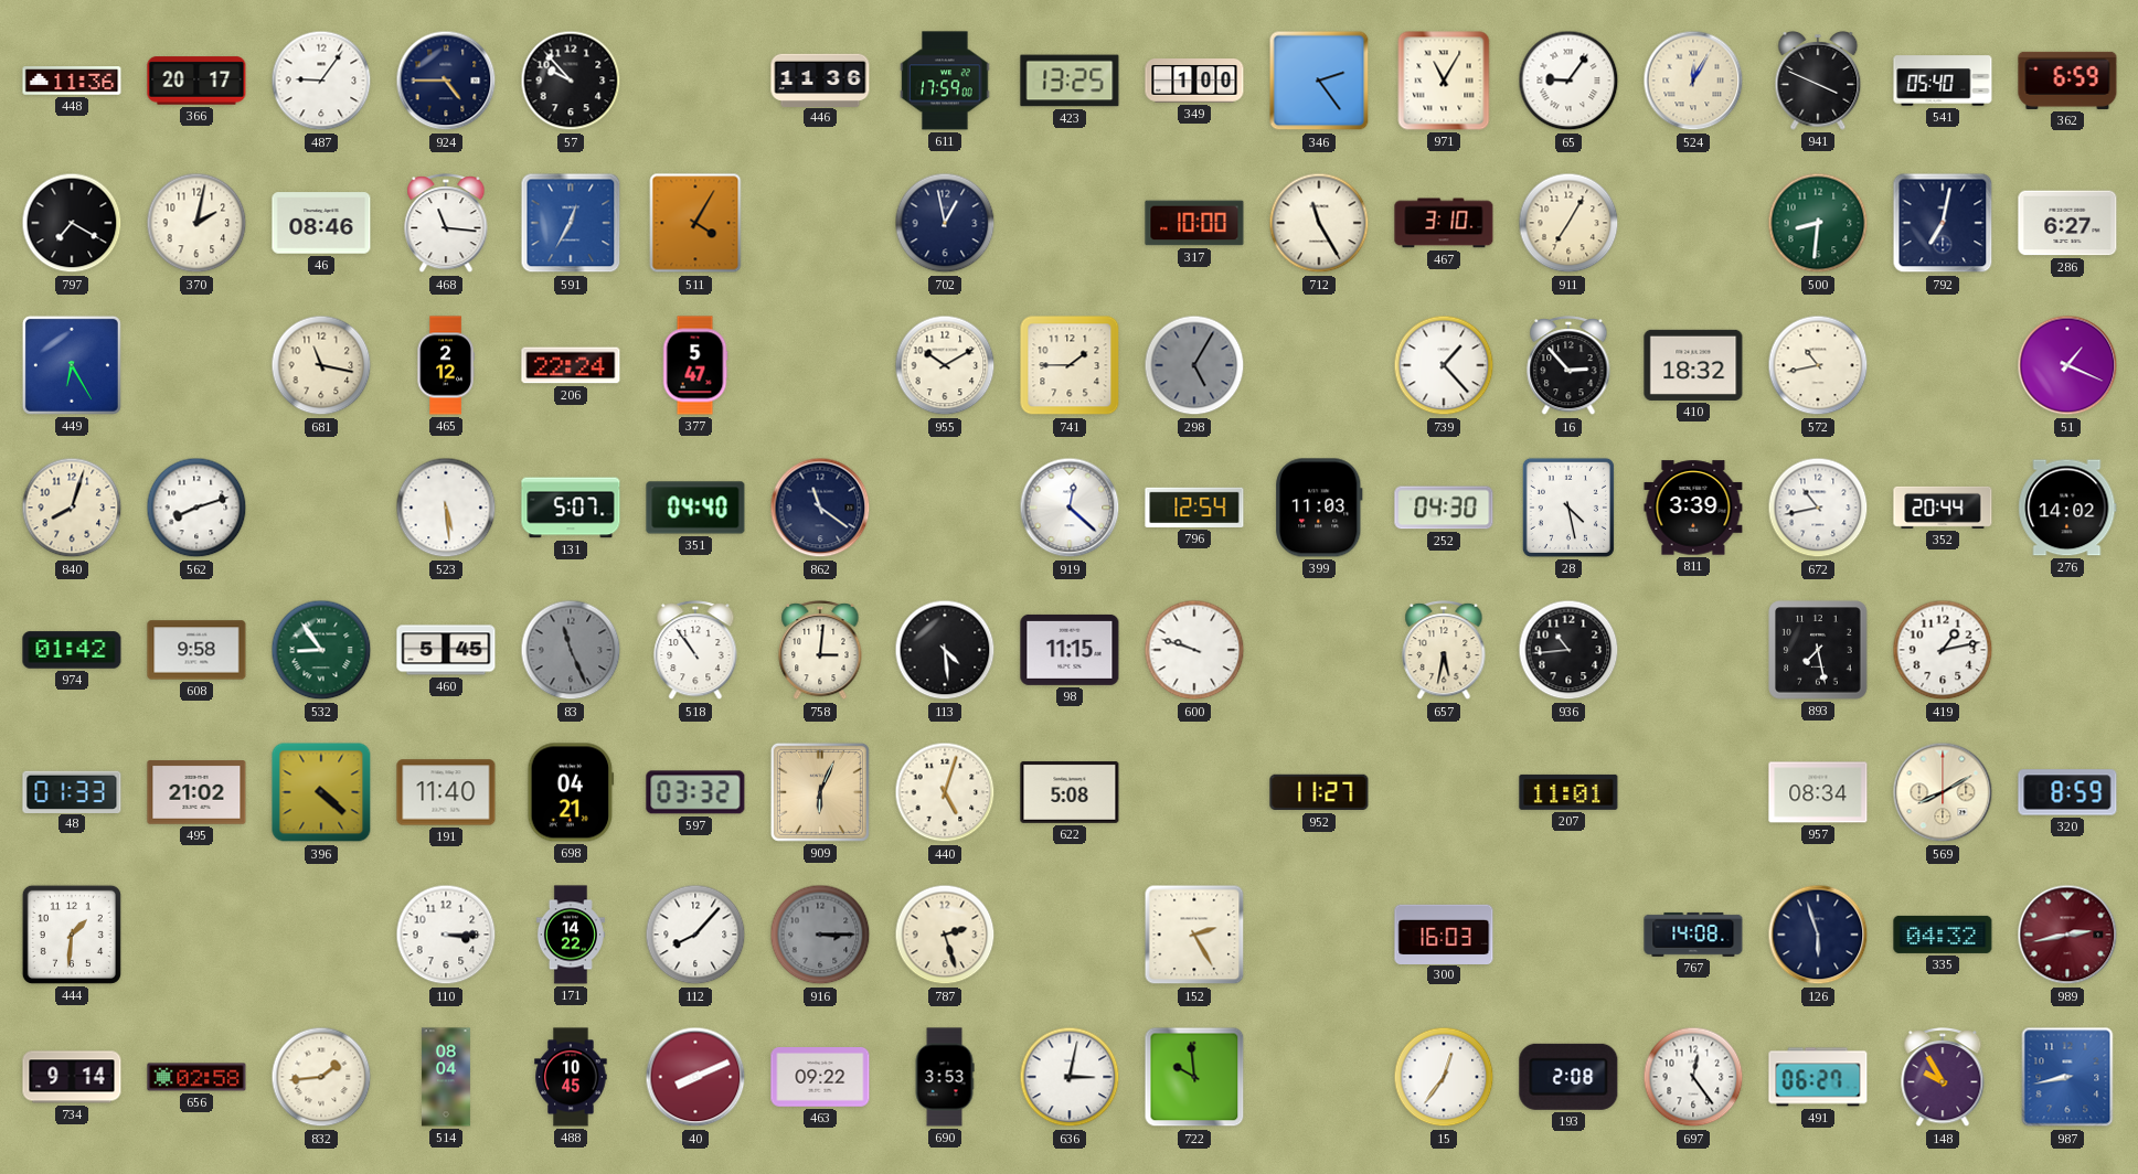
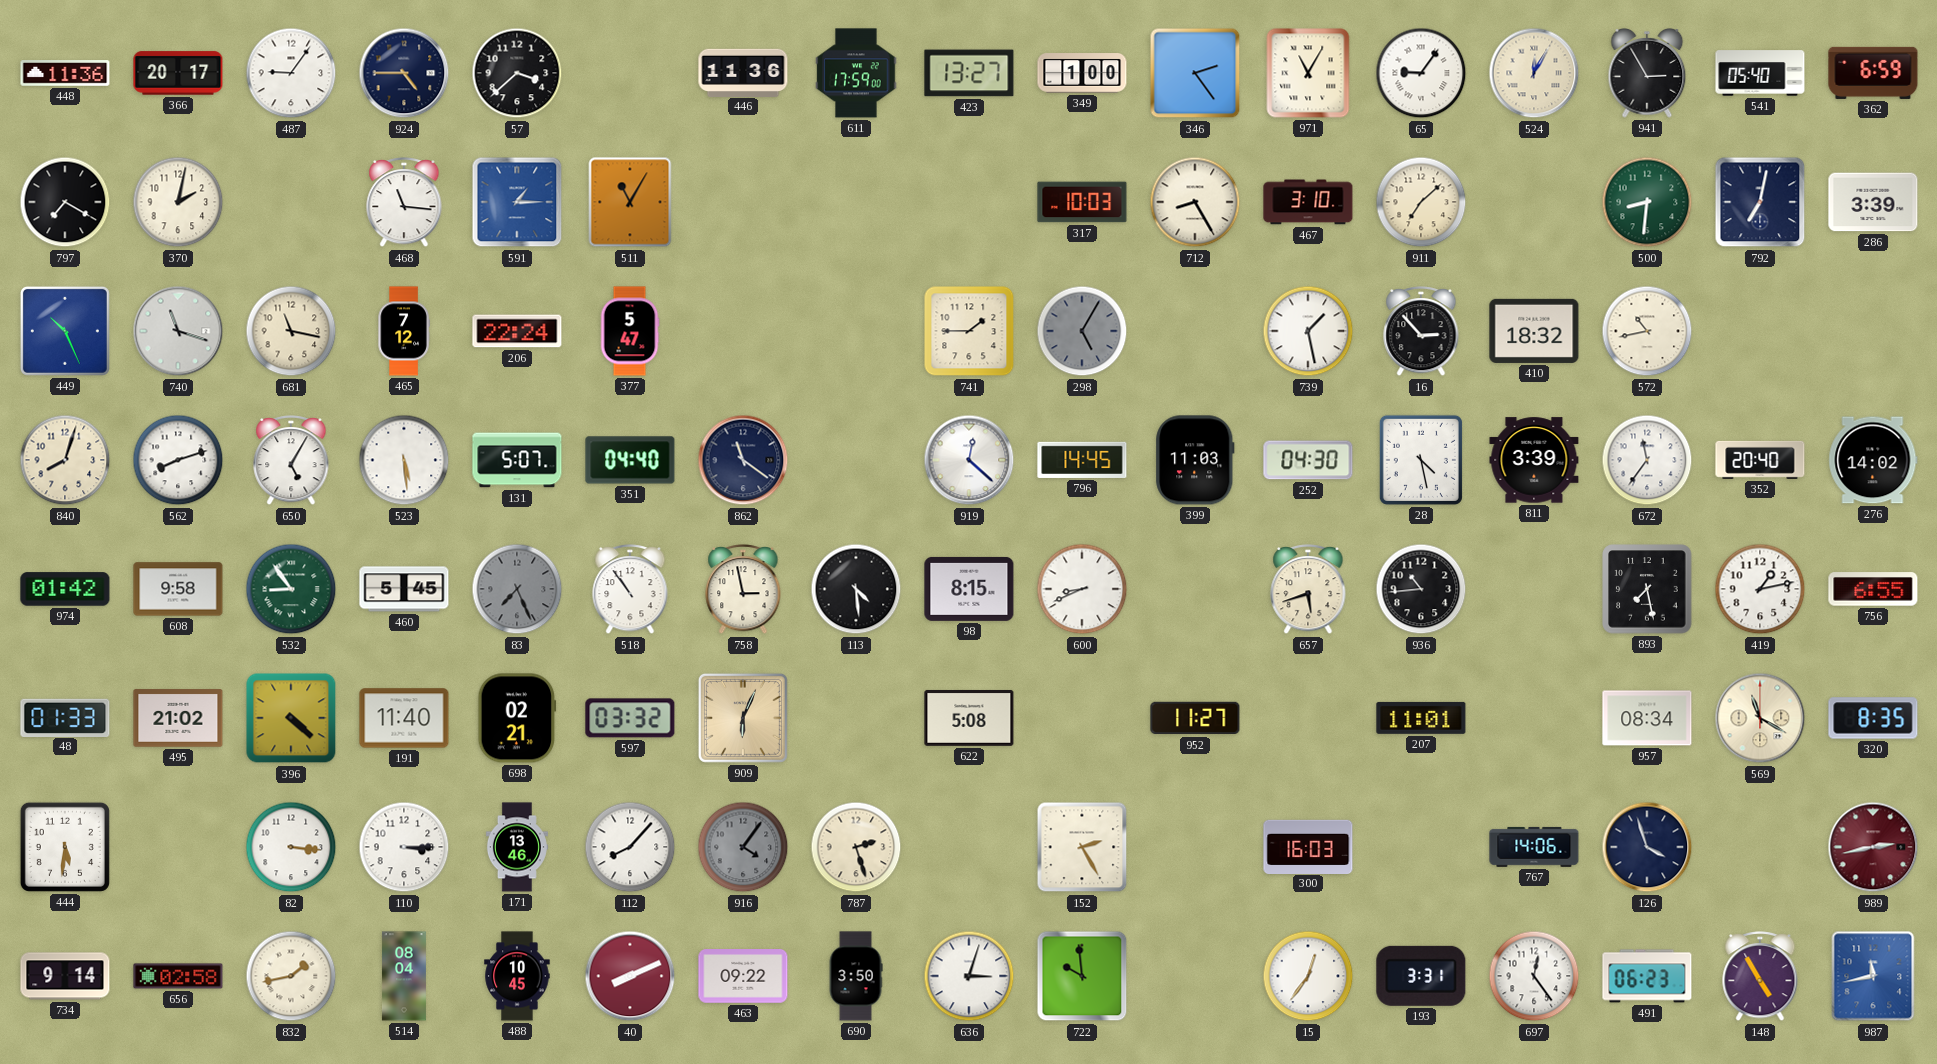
57: 9:53 -> 3:38 (517, 73)
423: 13:25 -> 13:27 (969, 73)
941: 3:49 -> 2:55 (1647, 74)
46: 08:46 -> none (321, 223)
591: 12:35 -> 1:15 (517, 202)
511: 4:05 -> 11:05 (630, 202)
702: 12:58 -> none (945, 223)
317: 10:00 -> 10:03 (1082, 202)
712: 11:25 -> 8:25 (1195, 202)
911: 7:05 -> 7:08 (1421, 202)
286: 6:27 -> 3:39 (1873, 202)
449: 6:25 -> 10:26 (65, 331)
740: none -> 11:18 (178, 331)
465: 2:12 -> 7:12 (404, 331)
955: 10:10 -> none (945, 365)
739: 1:23 -> 1:28 (1308, 331)
51: 1:19 -> none (2067, 365)
650: none -> 5:05 (291, 461)
796: 12:54 -> 14:45 (1082, 460)
672: 10:43 -> 11:36 (1647, 460)
352: 20:44 -> 20:40 (1760, 460)
83: 11:26 -> 7:26 (517, 589)
758: 3:01 -> 2:58 (743, 590)
98: 11:15 -> 8:15 (969, 589)
600: 9:48 -> 8:41 (1082, 589)
657: 5:32 -> 5:42 (1308, 590)
756: none -> 6:55 (1873, 589)
698: 04:21 -> 02:21 (517, 718)
440: 5:03 -> none (945, 792)
569: 8:10 -> 11:20 (1760, 718)
320: 8:59 -> 8:35 (1873, 718)
444: 1:31 -> 5:31 (65, 847)
82: none -> 3:16 (291, 847)
171: 14:22 -> 13:46 (517, 847)
916: 3:15 -> 4:06 (743, 847)
767: 14:08 -> 14:06 (1534, 847)
126: 5:57 -> 3:57 (1647, 847)
335: 04:32 -> none (1943, 935)
832: 1:44 -> 1:43 (291, 976)
690: 3:53 -> 3:50 (856, 976)
636: 3:02 -> 3:03 (969, 976)
193: 2:08 -> 3:31 (1421, 976)
491: 06:27 -> 06:23 (1647, 976)
148: 9:55 -> 4:55 (1760, 977)
987: 8:43 -> 11:43 (1873, 976)
